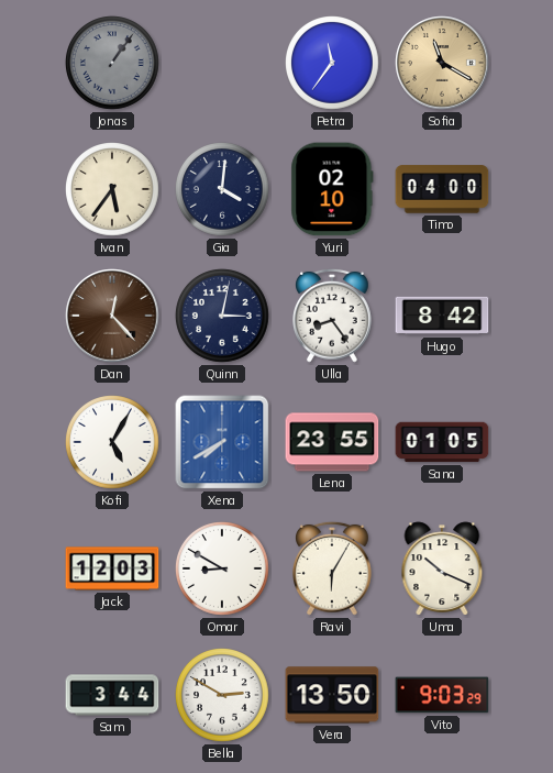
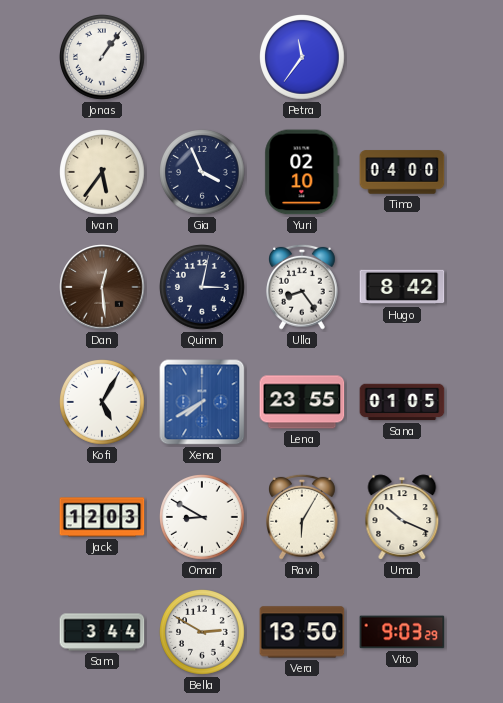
Jonas dial: grey -> white (103, 58)
Sofia: 11:20 -> none (442, 63)
Gia: 4:01 -> 3:56 (203, 173)
Dan: 12:23 -> 12:29 (102, 287)
